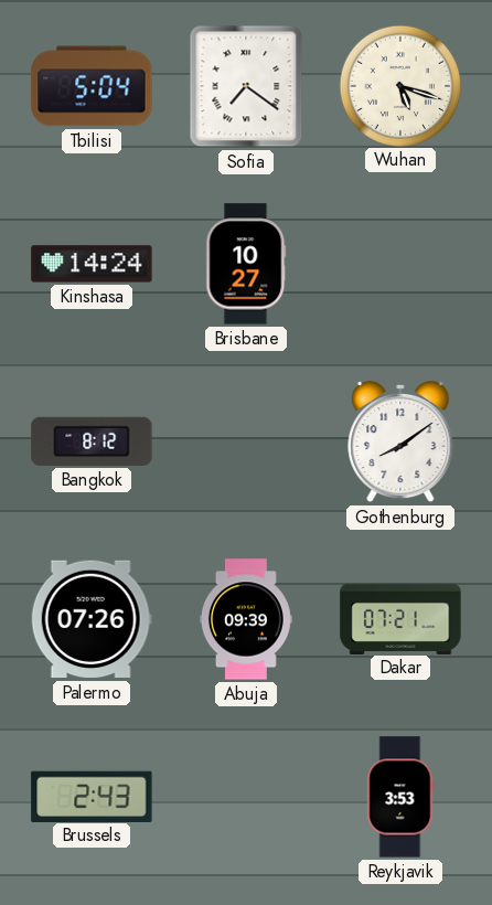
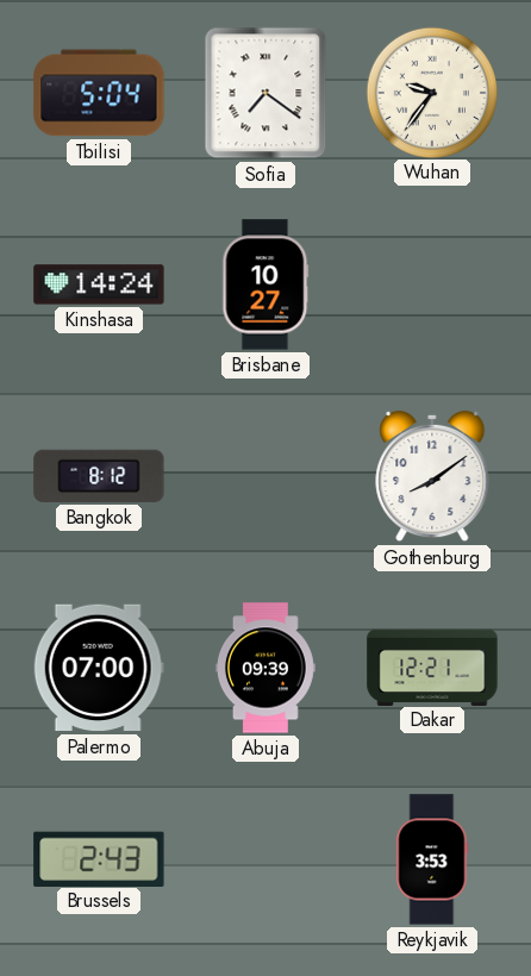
Wuhan: 5:18 -> 9:36 (431, 92)
Palermo: 07:26 -> 07:00 (99, 668)
Dakar: 07:21 -> 12:21 (432, 667)
